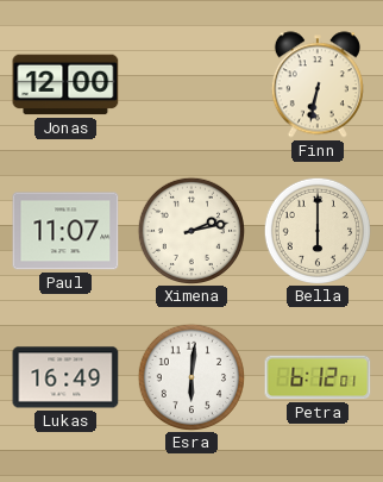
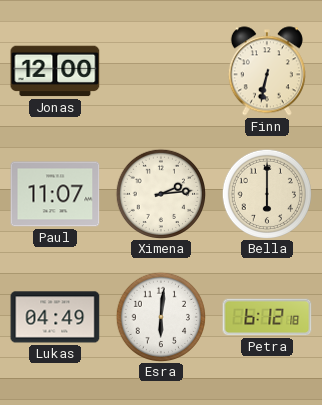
Ximena: 2:13 -> 2:14 (160, 193)
Lukas: 16:49 -> 04:49 (55, 317)
Petra: 6:12:01 -> 6:12:18 (267, 317)
